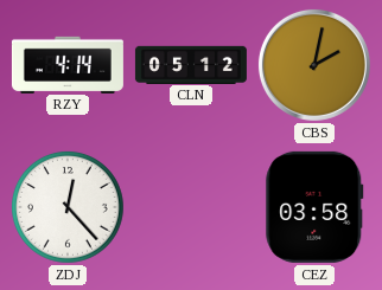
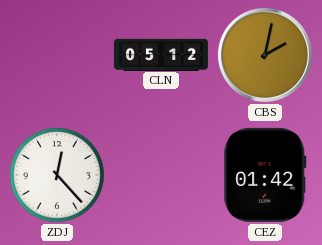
RZY: 4:14 -> none (68, 64)
CEZ: 03:58 -> 01:42 (265, 175)
